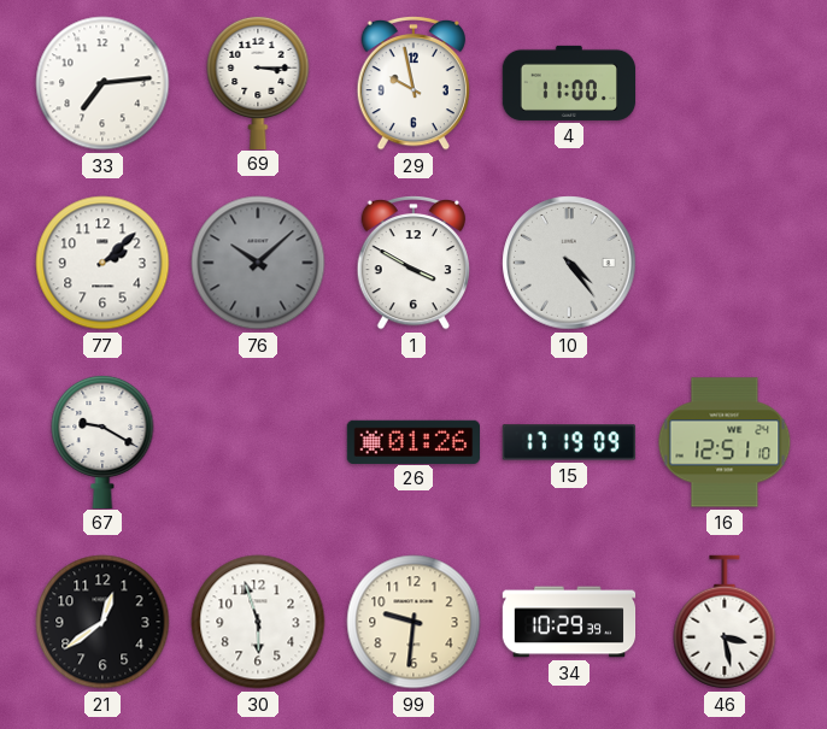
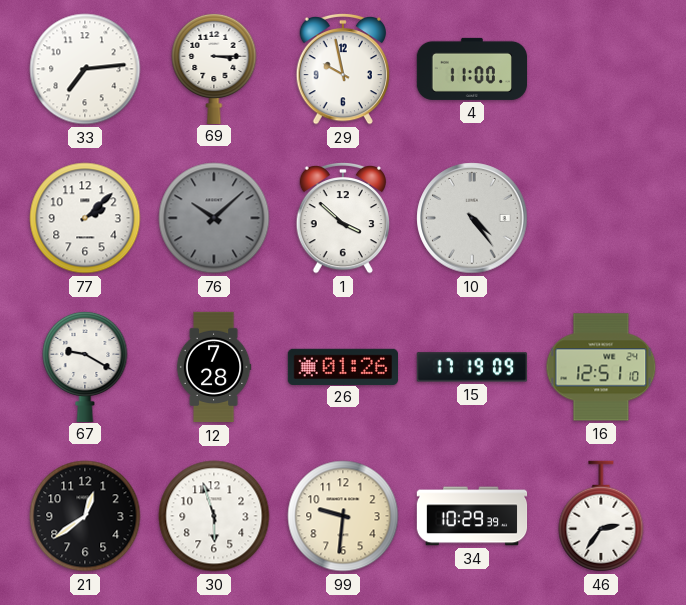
1: 3:50 -> 3:52 (342, 218)
12: none -> 7:28 (214, 367)
46: 3:28 -> 2:36 (601, 516)
